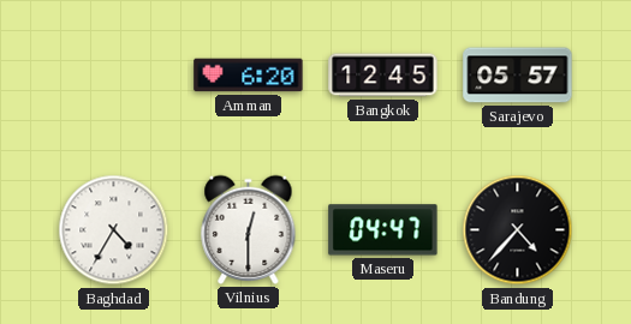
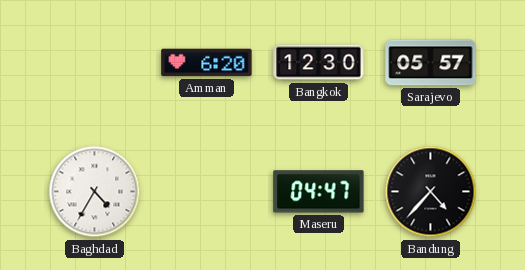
Bangkok: 12:45 -> 12:30 (319, 63)
Vilnius: 12:30 -> none (249, 229)
